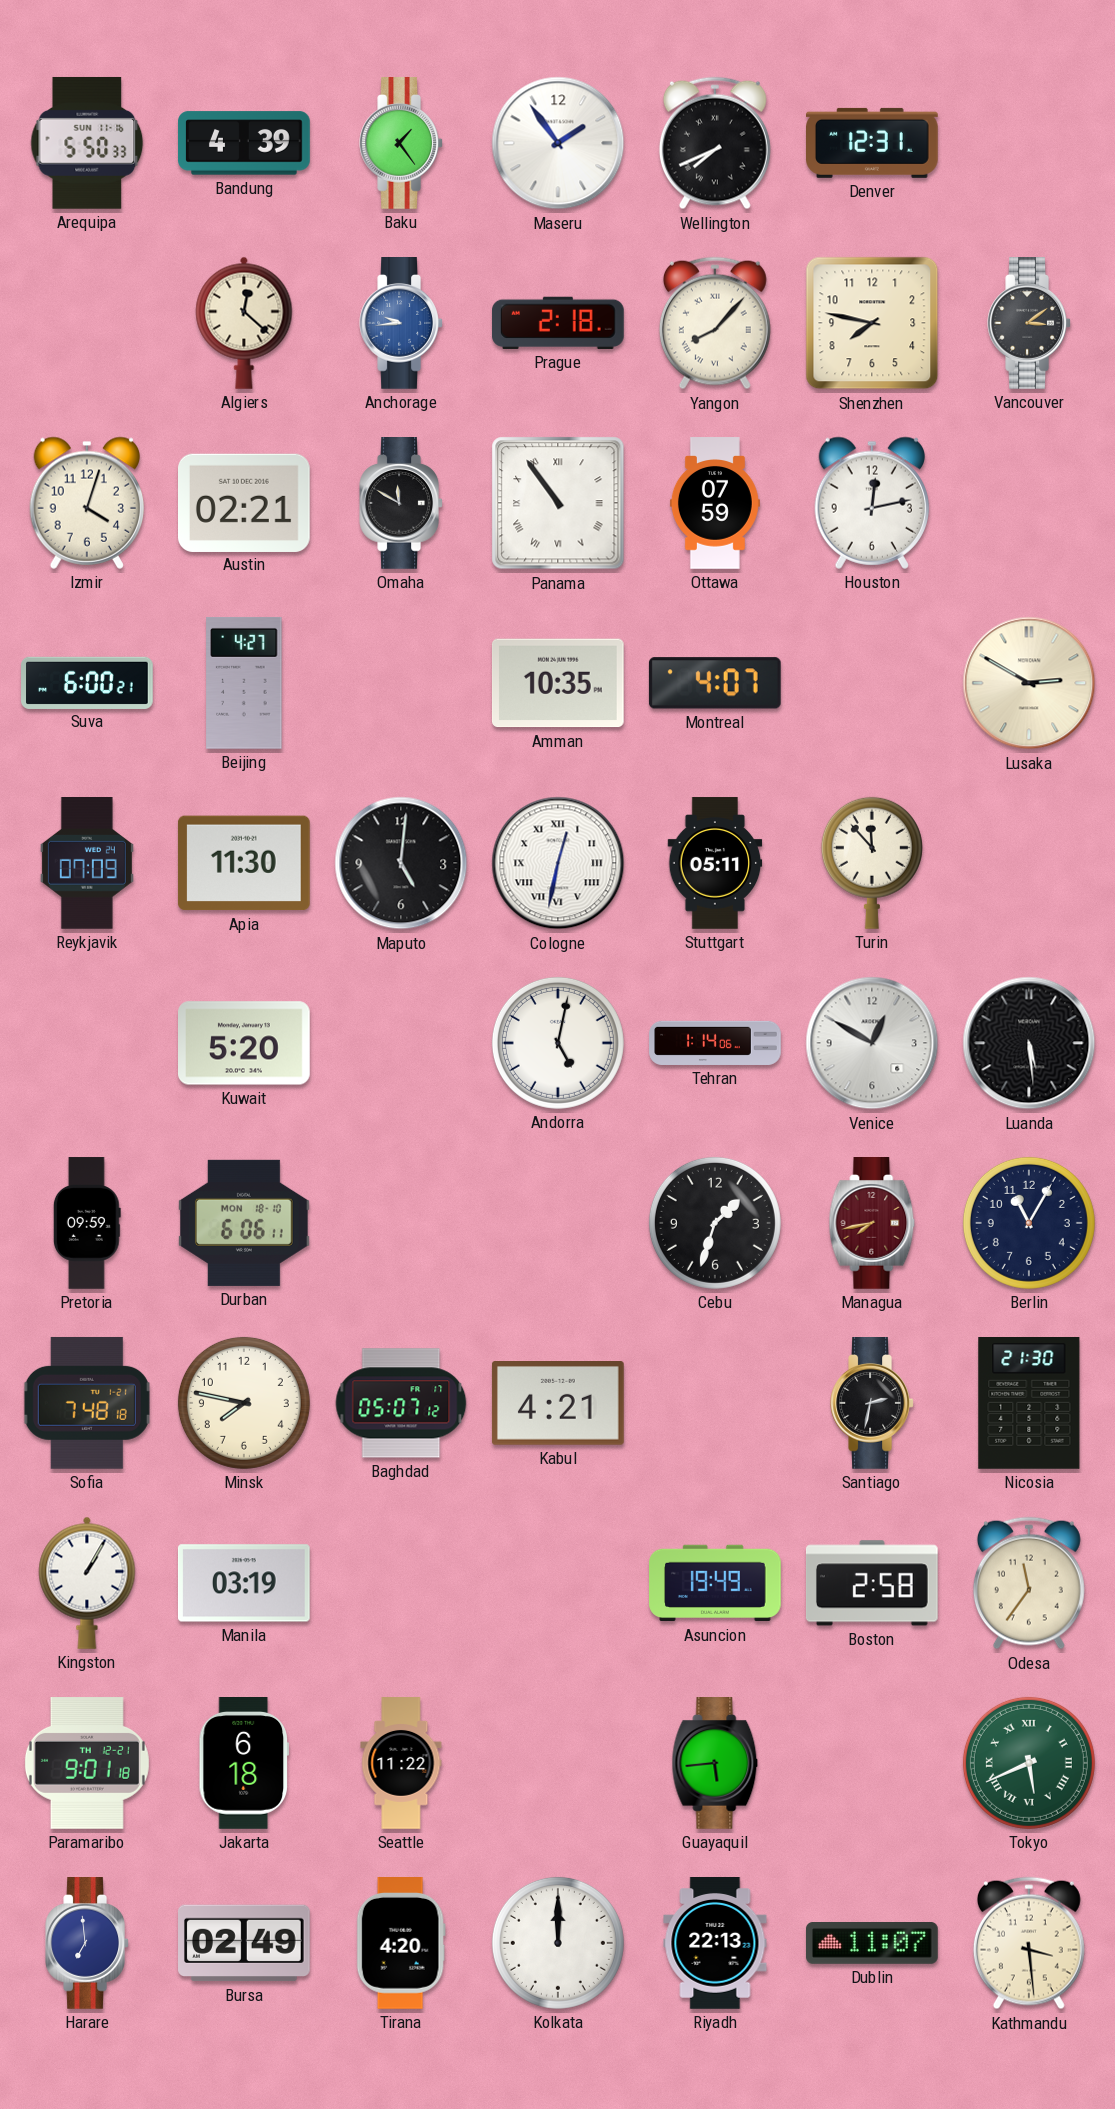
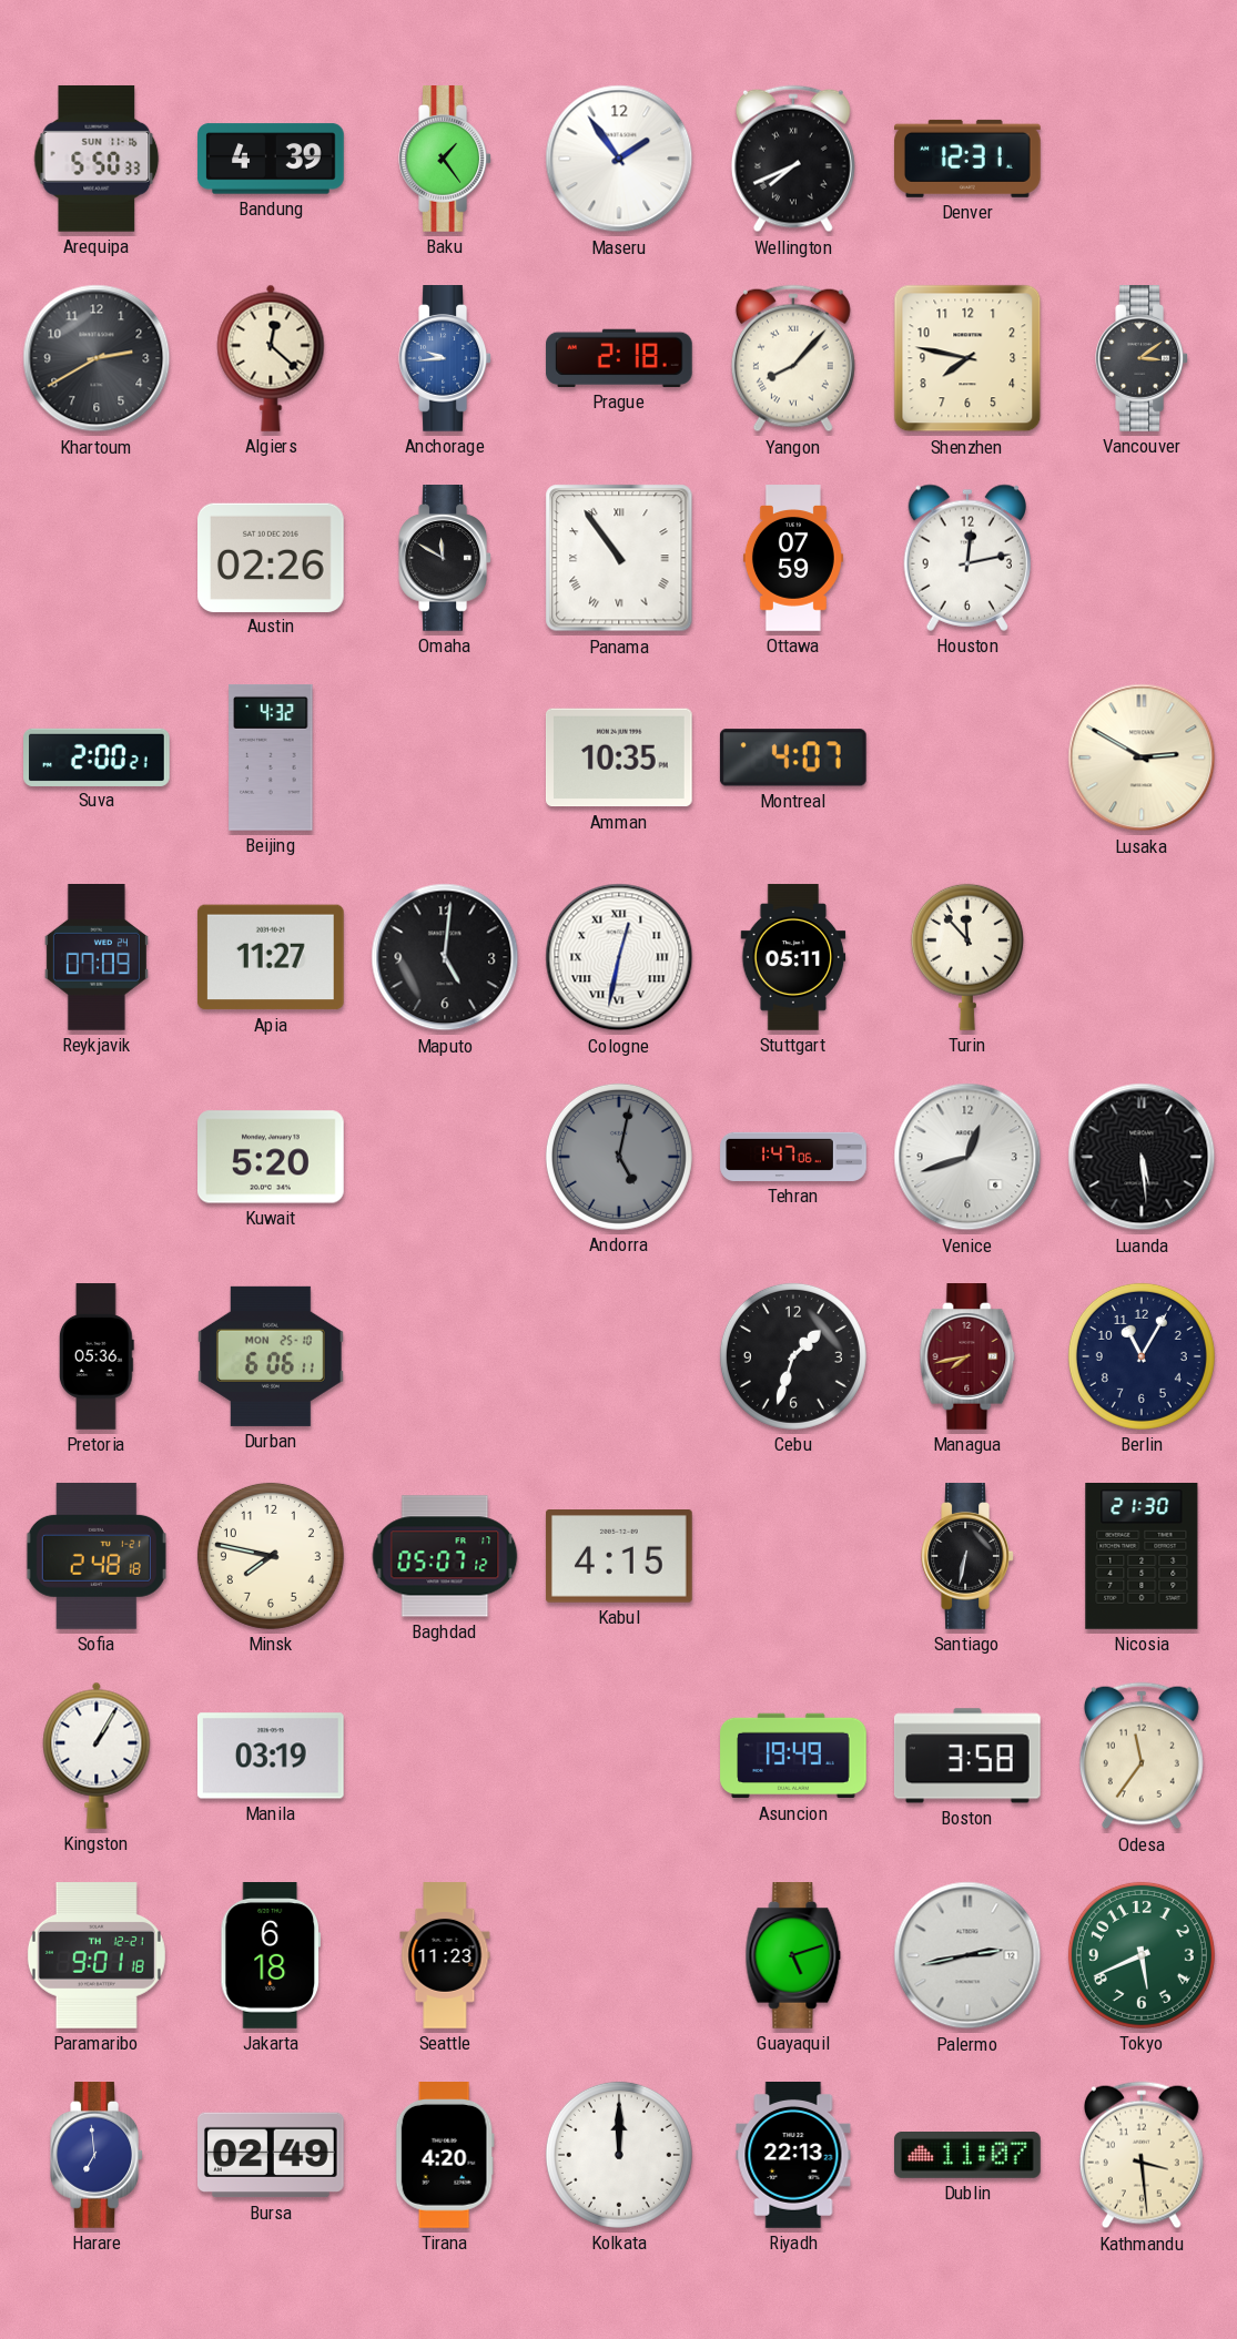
Khartoum: none -> 2:40 (97, 358)
Izmir: 4:03 -> none (86, 503)
Austin: 02:21 -> 02:26 (272, 557)
Suva: 6:00 -> 2:00 (97, 756)
Beijing: 4:27 -> 4:32 (271, 757)
Apia: 11:30 -> 11:27 (271, 957)
Andorra dial: white -> grey (619, 1157)
Tehran: 1:14 -> 1:47 (793, 1157)
Venice: 12:50 -> 12:42 (967, 1157)
Pretoria: 09:59 -> 05:36 (97, 1356)
Durban date: MON 18-10 -> MON 25-10 (272, 1356)
Sofia: 7:48 -> 2:48 (97, 1556)
Kabul: 4:21 -> 4:15 (619, 1557)
Santiago: 2:32 -> 6:32 (967, 1557)
Boston: 2:58 -> 3:58 (967, 1756)
Seattle: 11:22 -> 11:23 (445, 1955)
Guayaquil: 5:44 -> 5:12 (793, 1956)
Palermo: none -> 2:43 (967, 1955)
Tokyo numerals: Roman -> Arabic (1142, 1955)
